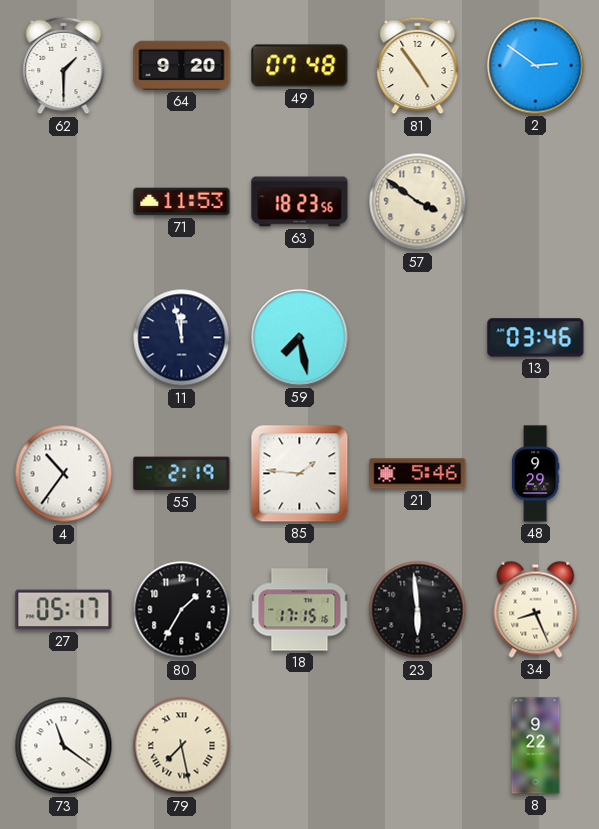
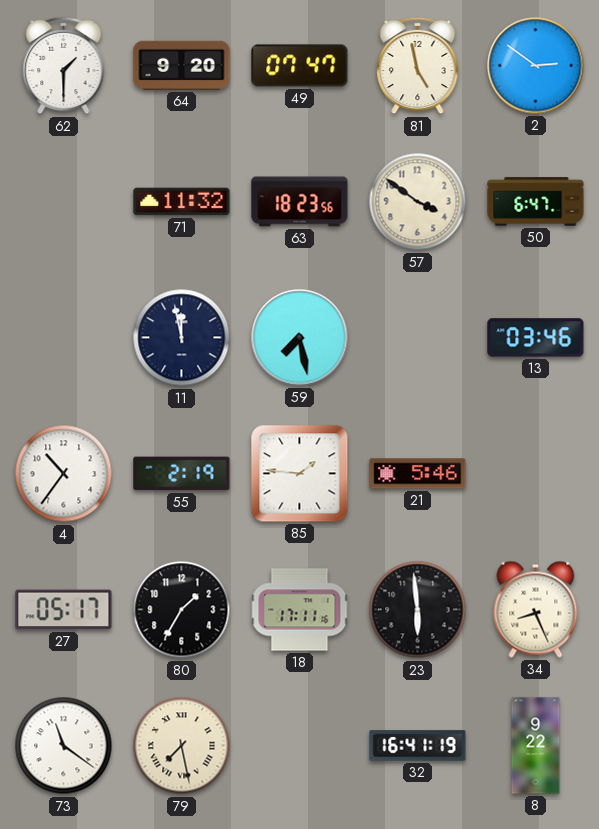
49: 07:48 -> 07:47 (300, 66)
81: 4:54 -> 4:58 (418, 66)
71: 11:53 -> 11:32 (182, 202)
50: none -> 6:47 (536, 202)
48: 9:29 -> none (535, 474)
18: 17:15 -> 17:11 (300, 610)
32: none -> 16:41 (418, 746)
